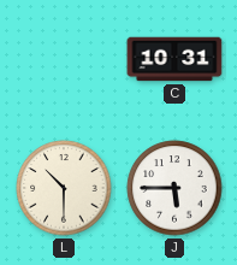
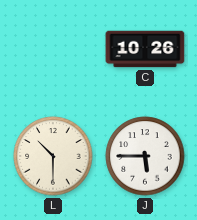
C: 10:31 -> 10:26 (145, 49)
